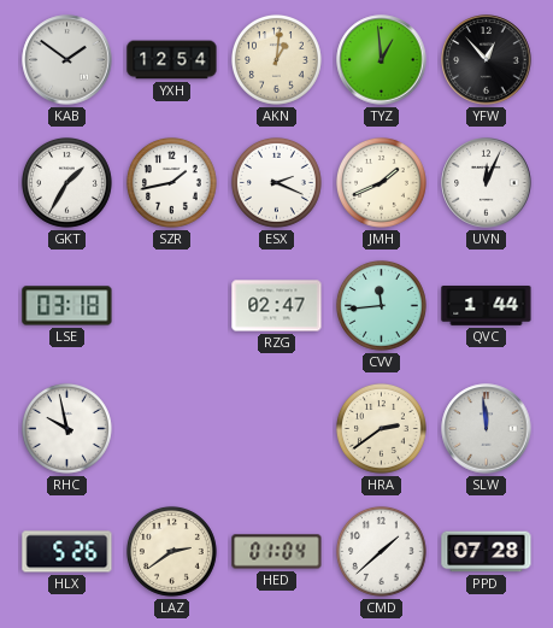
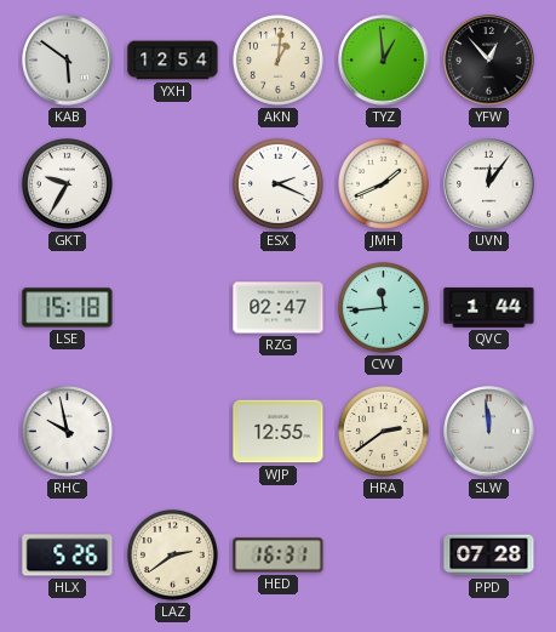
KAB: 1:51 -> 5:51 (68, 61)
GKT: 1:35 -> 9:35 (67, 183)
SZR: 1:43 -> none (171, 182)
UVN: 12:04 -> 12:06 (489, 184)
LSE: 03:18 -> 15:18 (68, 308)
WJP: none -> 12:55 (279, 432)
HED: 01:04 -> 16:31 (279, 556)
CMD: 1:38 -> none (381, 551)
